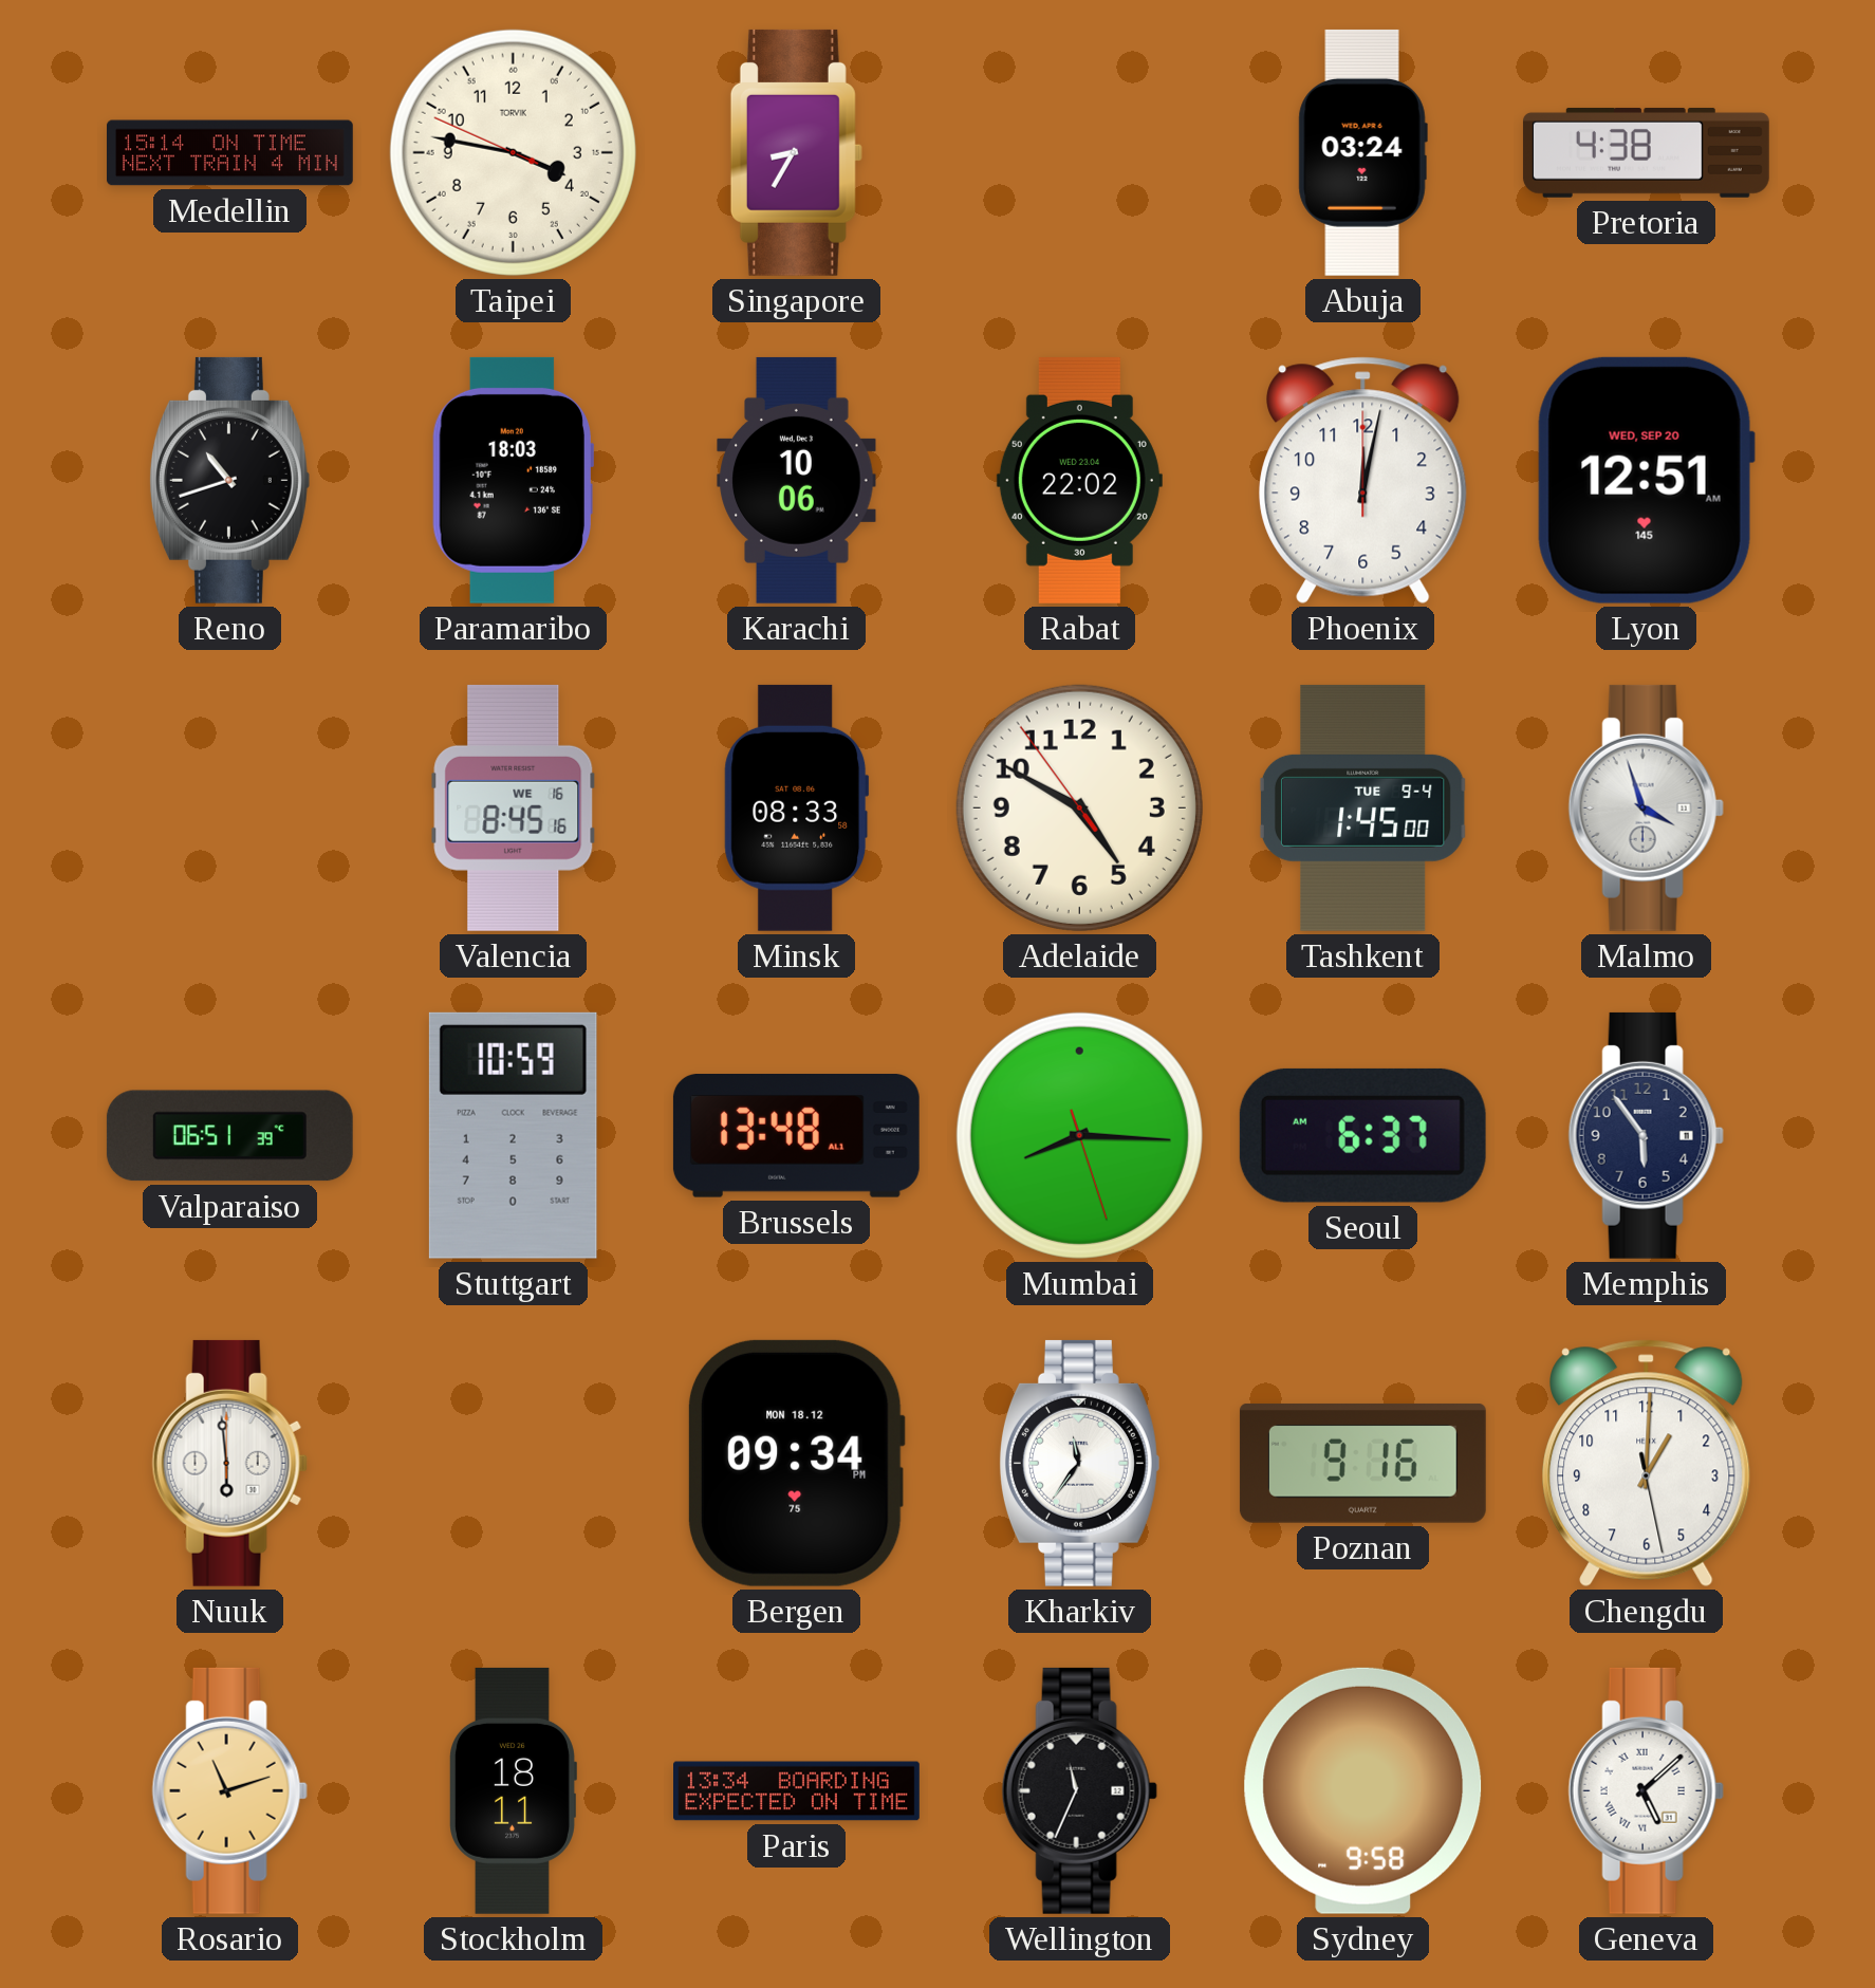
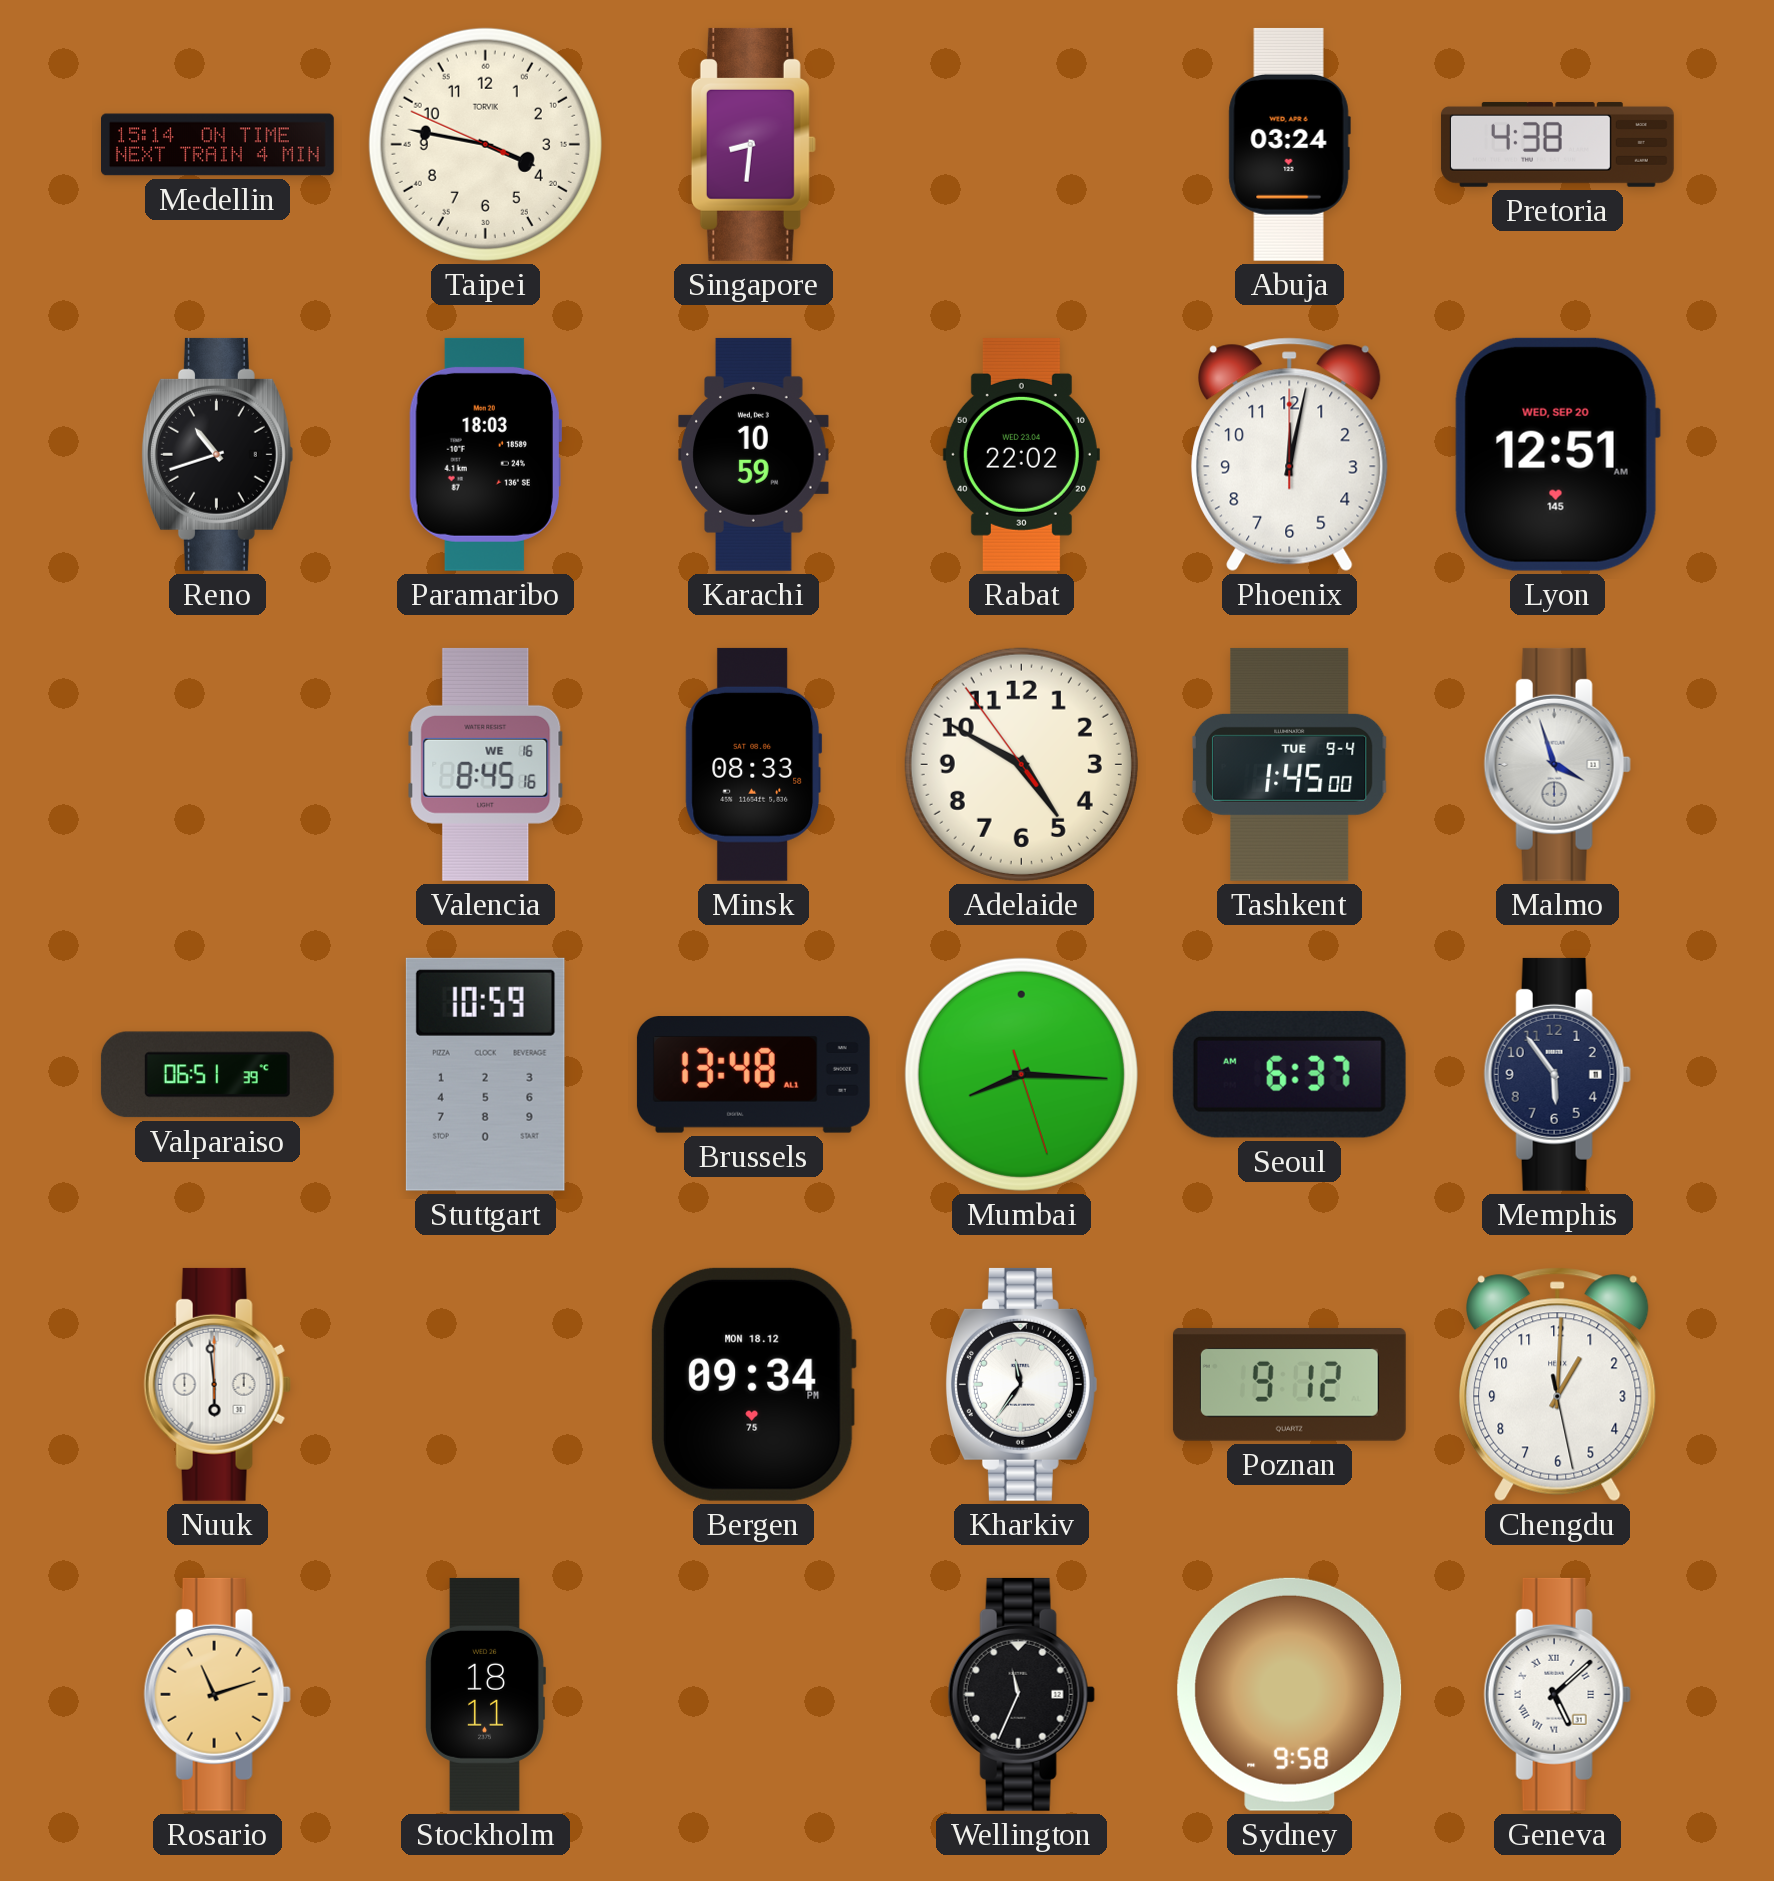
Singapore: 8:35 -> 8:31 (753, 144)
Karachi: 10:06 -> 10:59 (754, 454)
Poznan: 9:16 -> 9:12 (1289, 1384)
Paris: 13:34 -> none (797, 1791)
